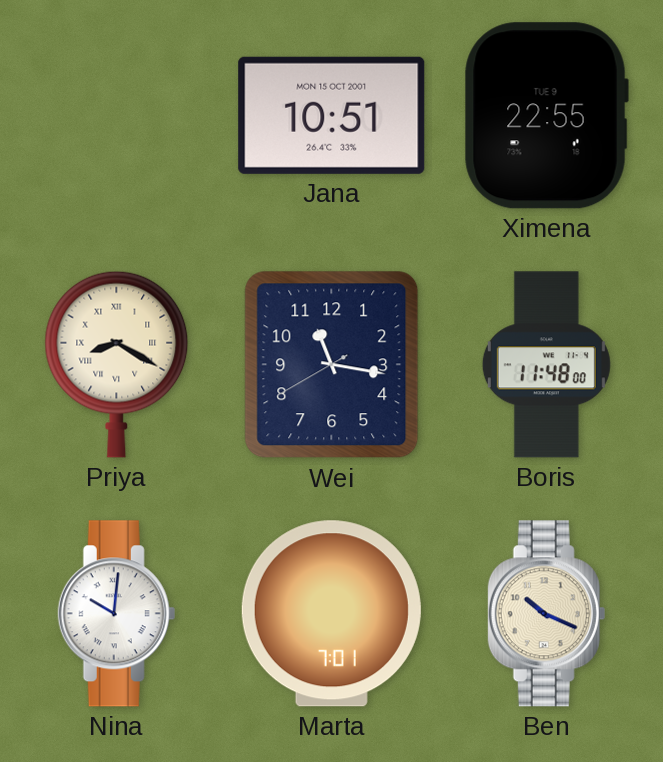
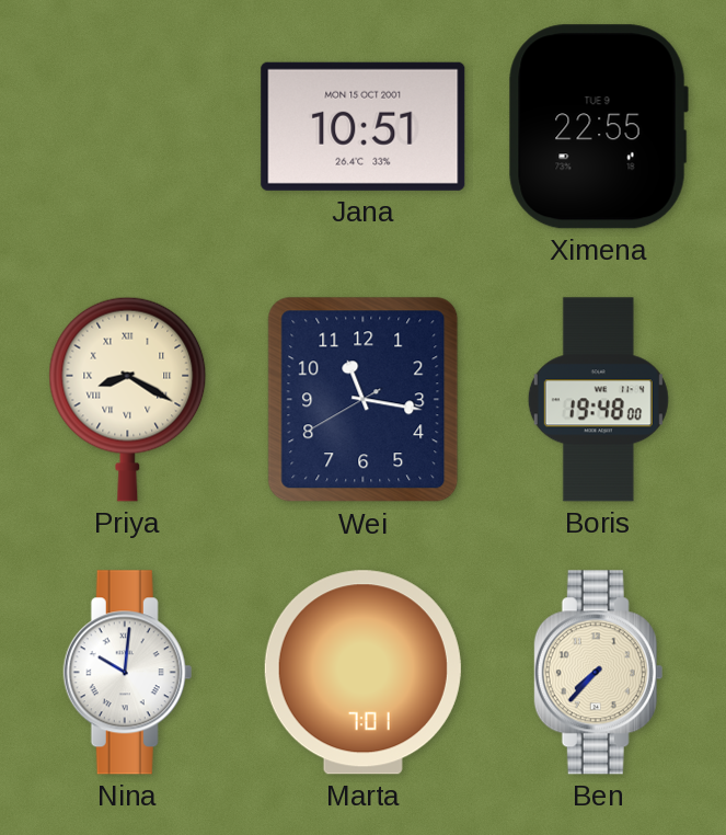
Boris: 11:48 -> 19:48 (598, 400)
Ben: 10:19 -> 7:37 (599, 673)
